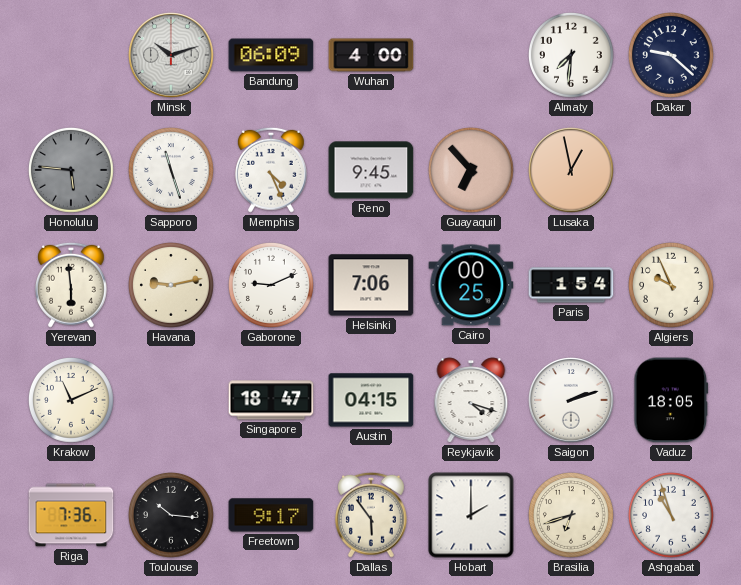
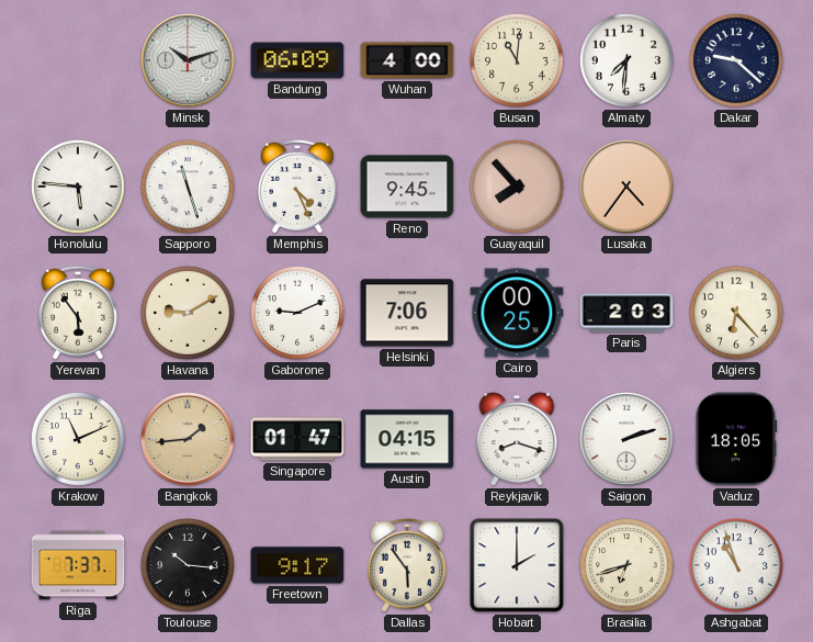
Busan: none -> 11:01 (517, 60)
Honolulu dial: grey -> white (78, 187)
Guayaquil: 6:53 -> 7:53 (517, 187)
Lusaka: 12:58 -> 4:36 (626, 187)
Yerevan: 5:59 -> 5:54 (78, 313)
Havana: 9:13 -> 9:10 (188, 313)
Paris: 1:54 -> 2:03 (626, 313)
Algiers: 9:56 -> 6:23 (736, 313)
Bangkok: none -> 1:44 (188, 439)
Singapore: 18:47 -> 01:47 (297, 439)
Reykjavik: 4:18 -> 8:18 (517, 439)
Riga: 7:36 -> 7:37 (78, 565)
